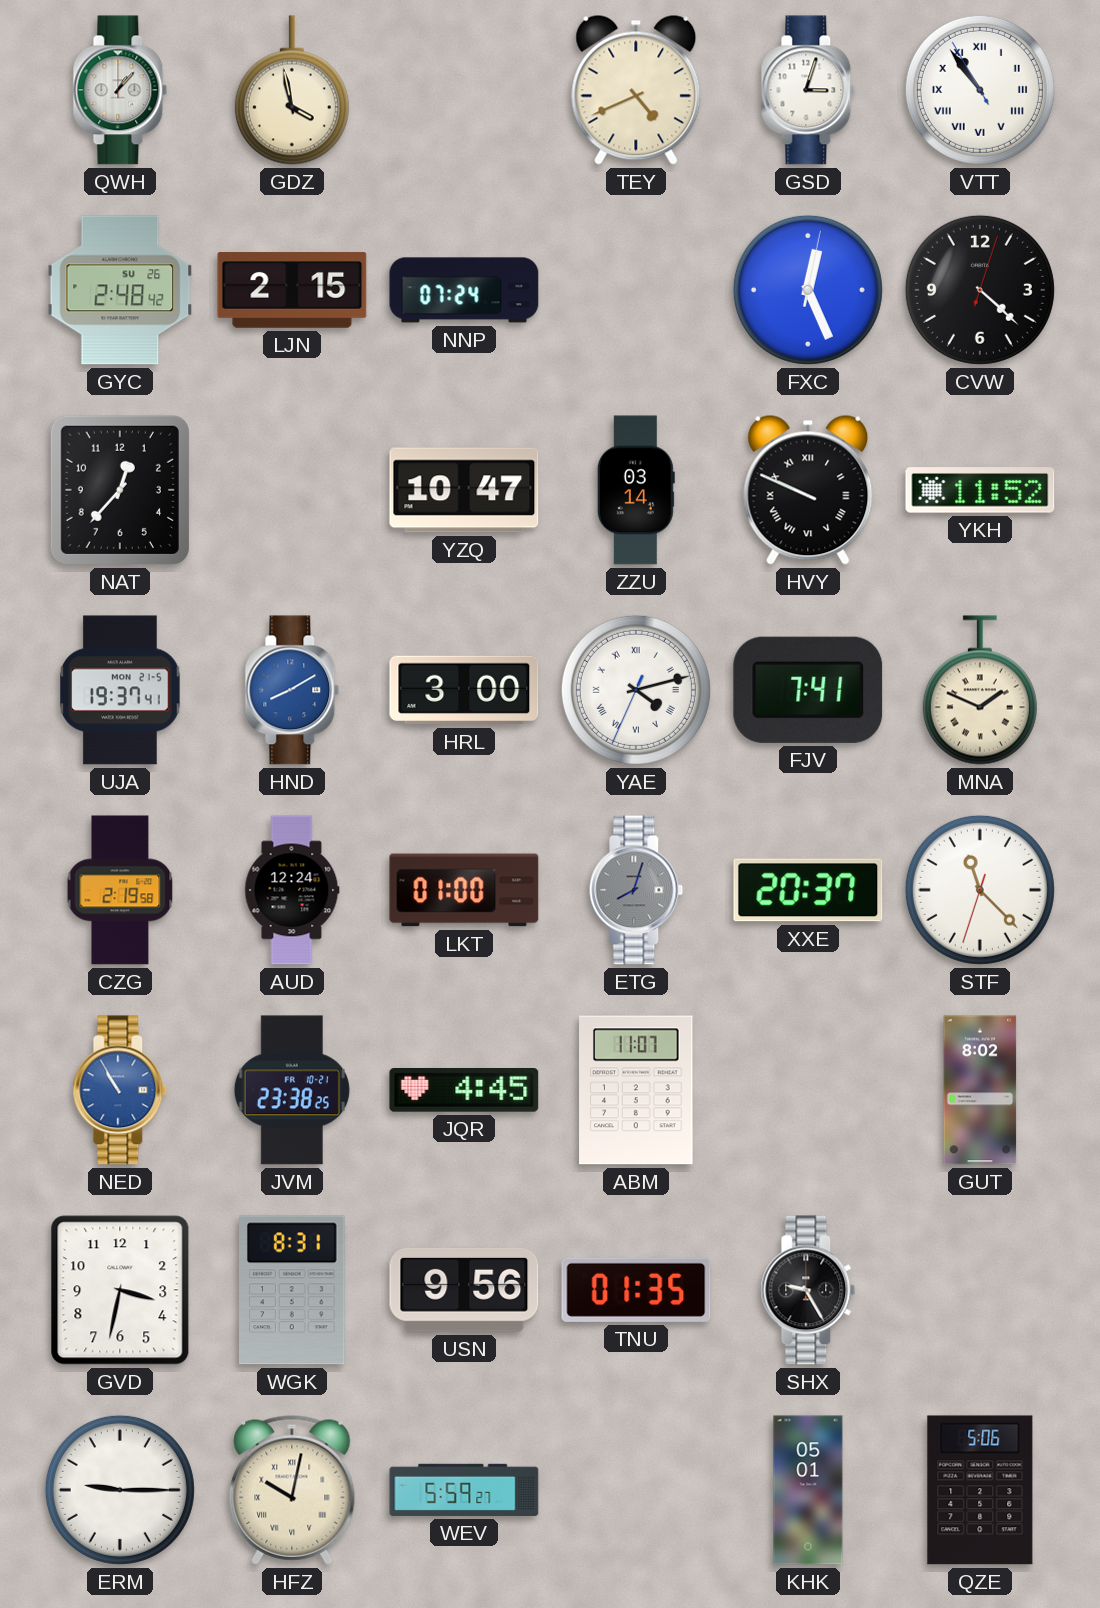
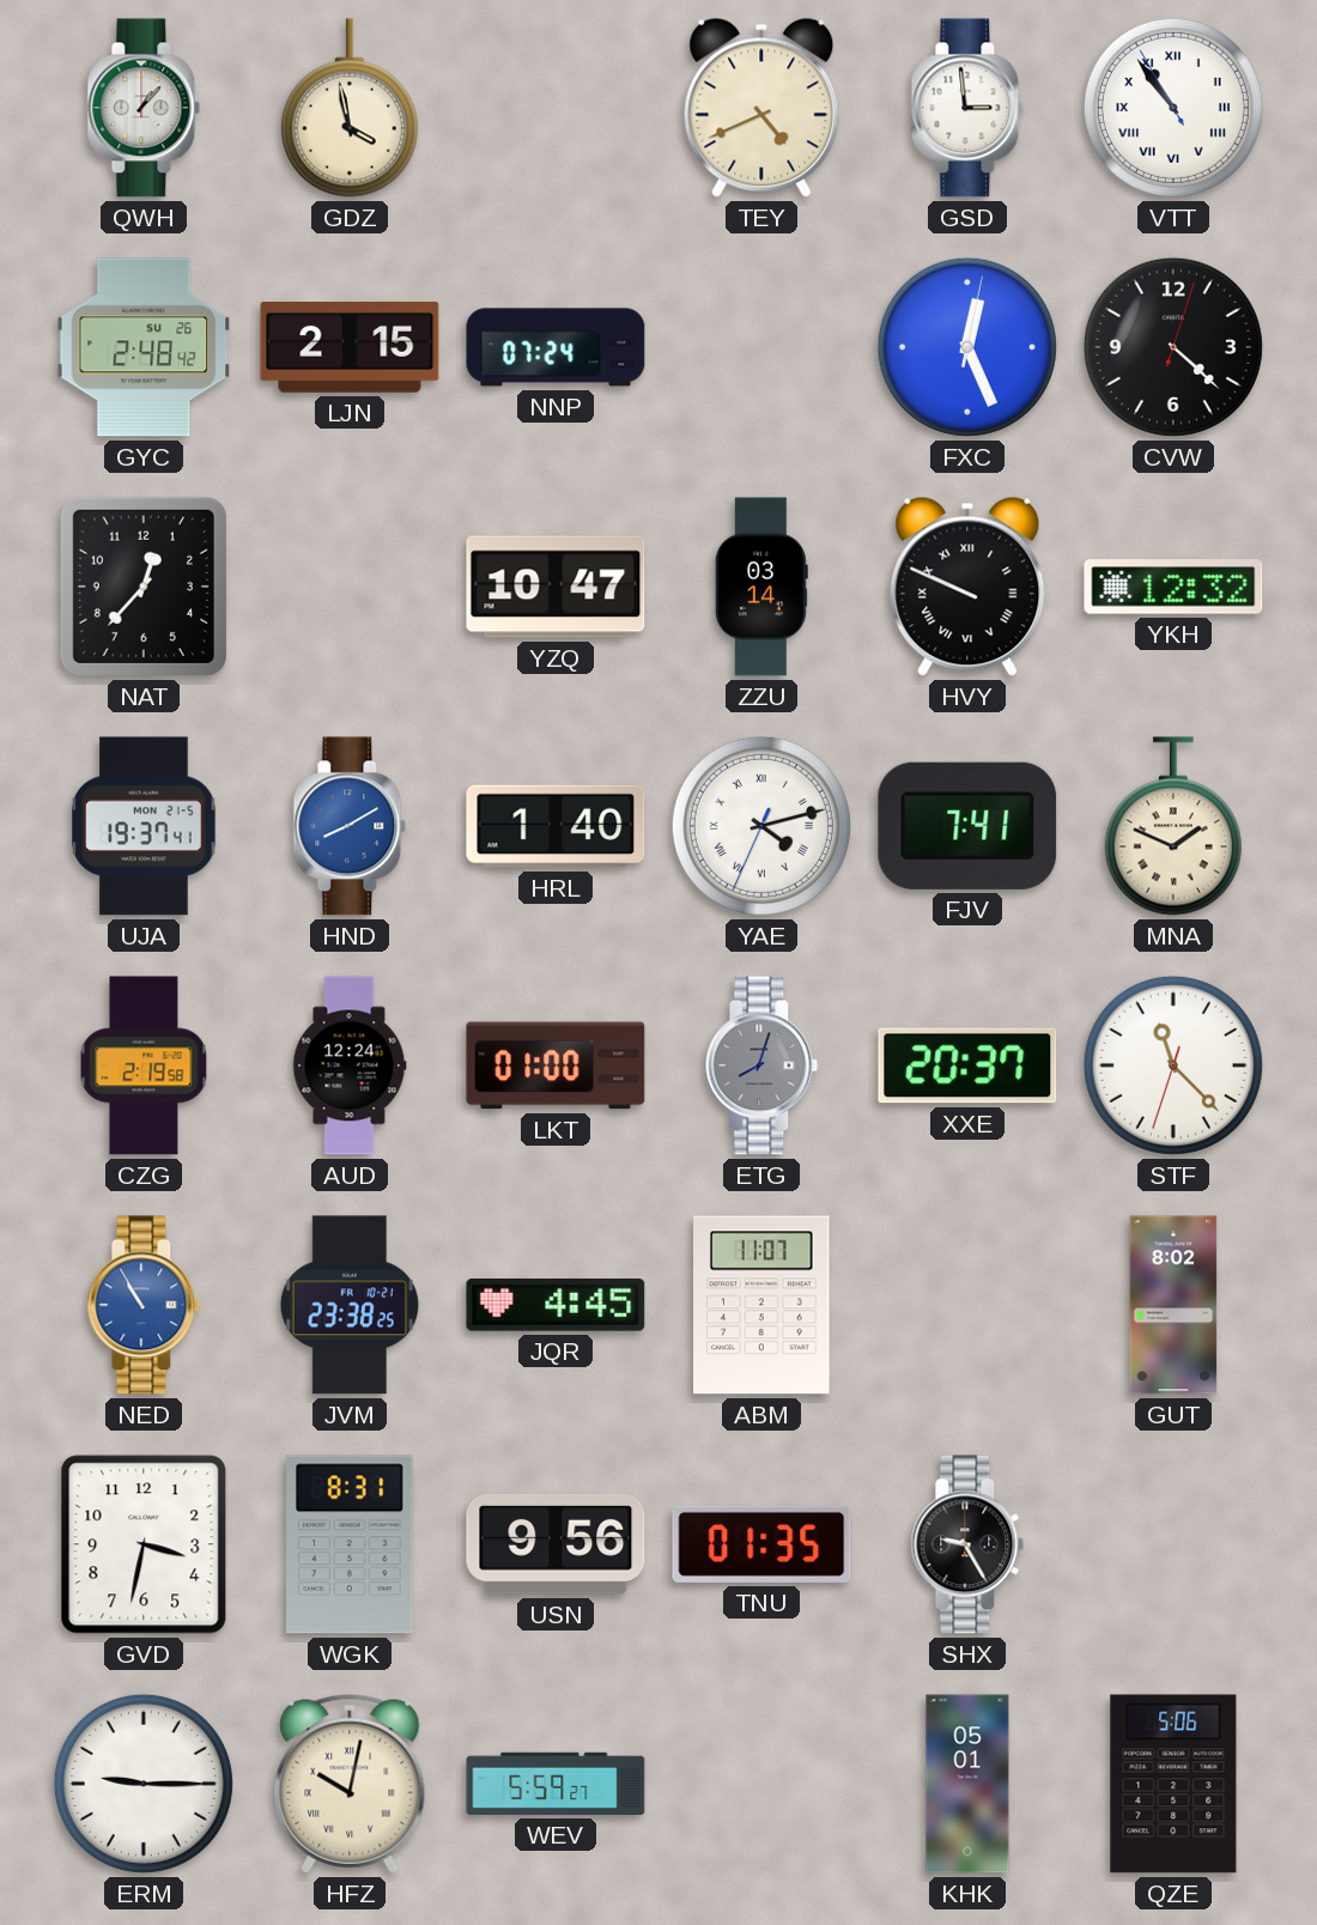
GSD: 3:03 -> 2:59 (967, 108)
YKH: 11:52 -> 12:32 (1173, 587)
HRL: 3:00 -> 1:40 (556, 826)
